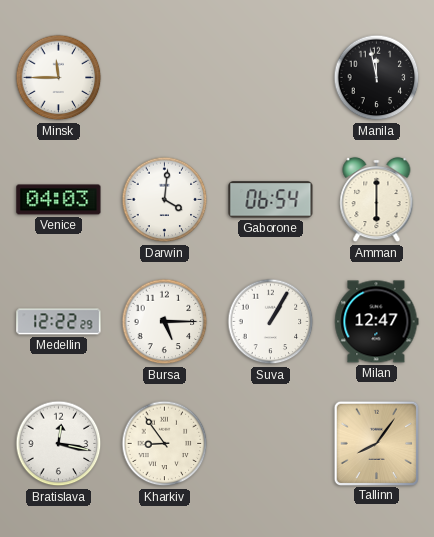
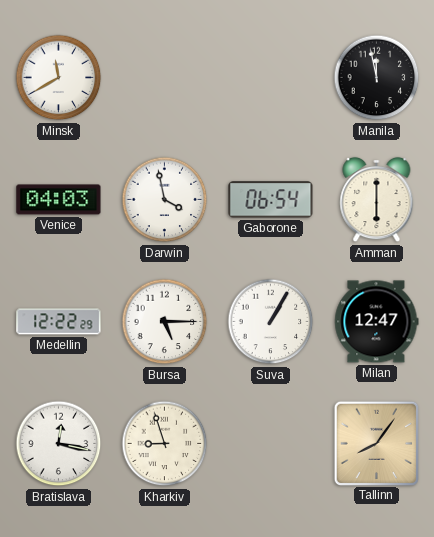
Minsk: 11:45 -> 11:40 (59, 78)
Darwin: 4:01 -> 3:58 (165, 200)
Kharkiv: 8:54 -> 8:57 (165, 444)
